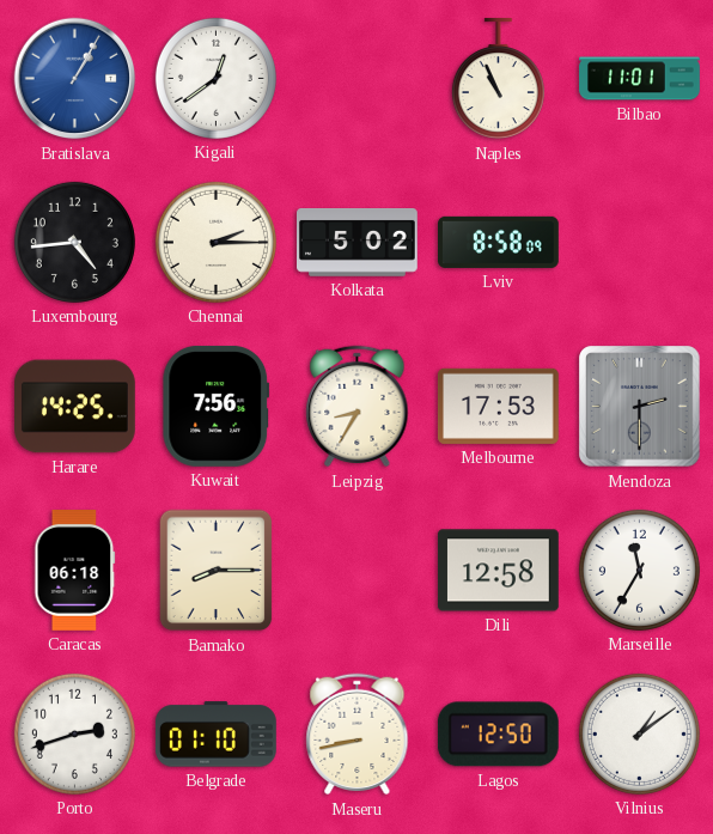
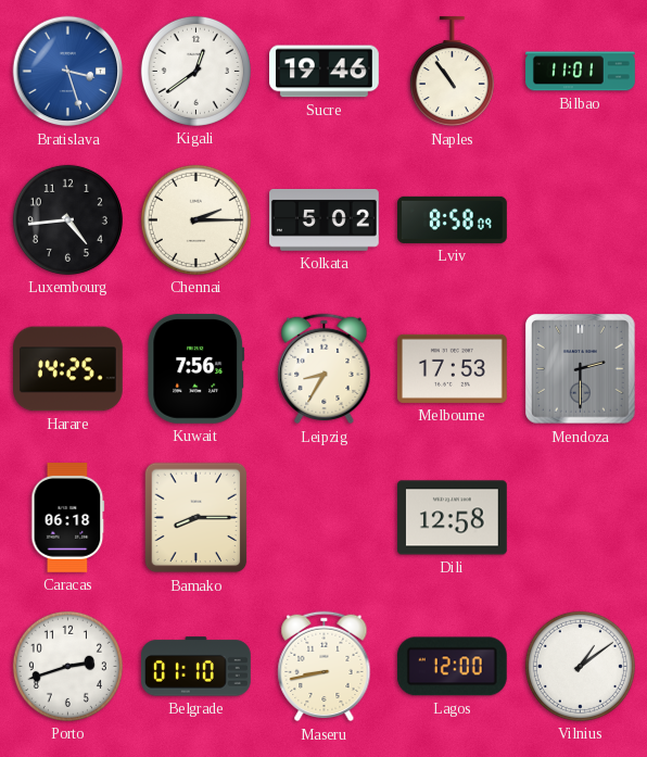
Bratislava: 1:05 -> 3:27 (68, 72)
Sucre: none -> 19:46 (325, 72)
Naples: 10:56 -> 10:54 (452, 73)
Marseille: 11:35 -> none (639, 570)
Lagos: 12:50 -> 12:00 (452, 667)
